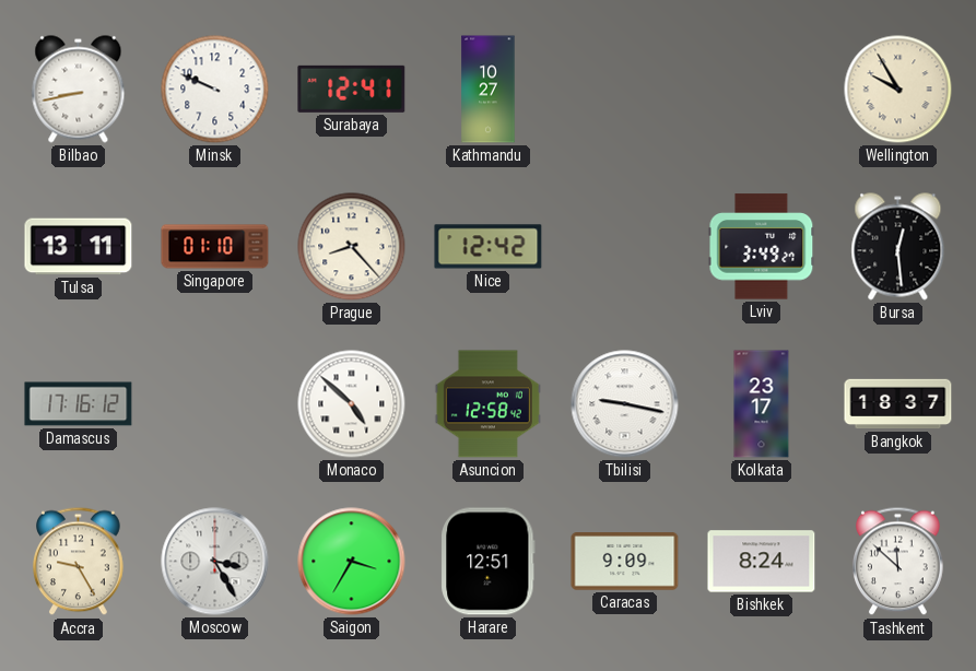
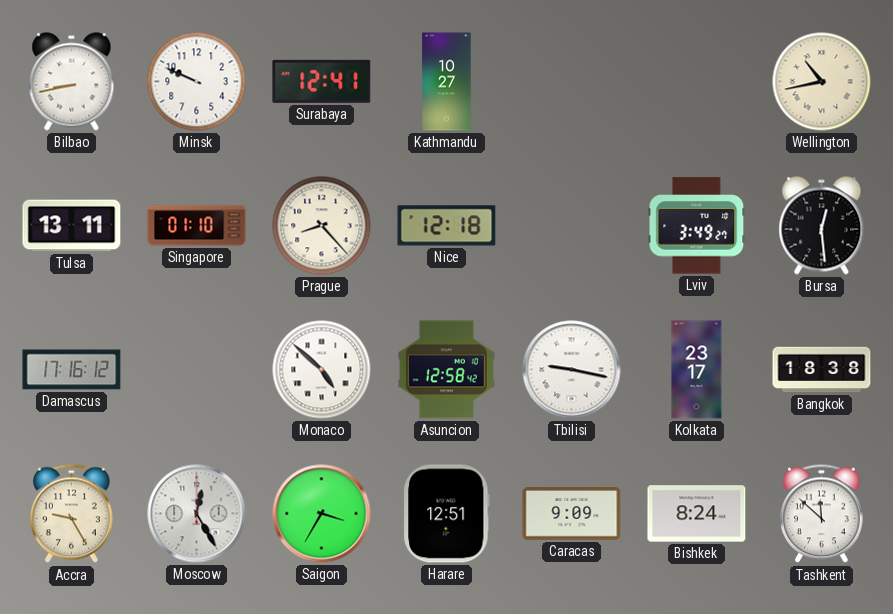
Wellington: 9:55 -> 10:43 (822, 82)
Nice: 12:42 -> 12:18 (447, 226)
Bangkok: 18:37 -> 18:38 (822, 370)
Moscow: 3:25 -> 12:25 (197, 514)
